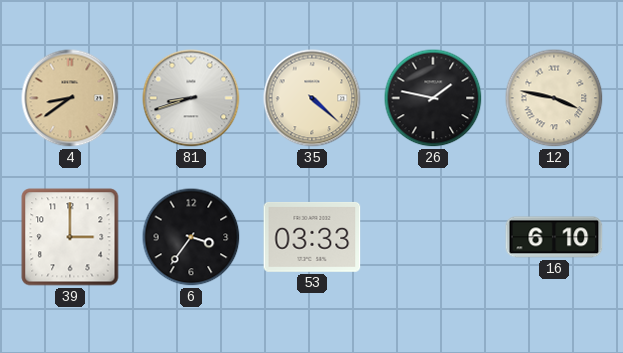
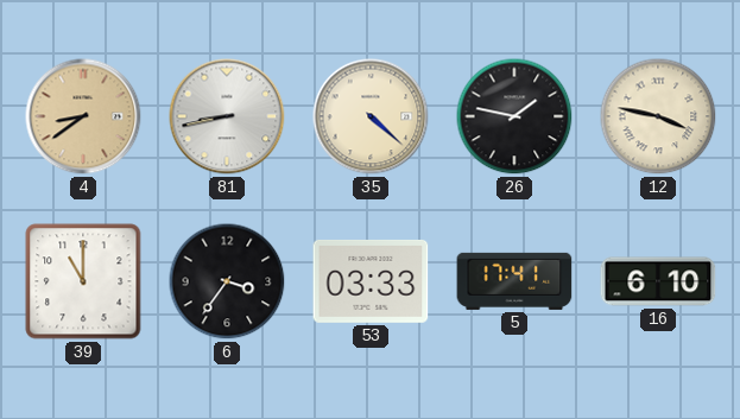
81: 8:42 -> 8:43 (227, 116)
39: 3:00 -> 11:00 (83, 281)
5: none -> 17:41 (514, 281)
